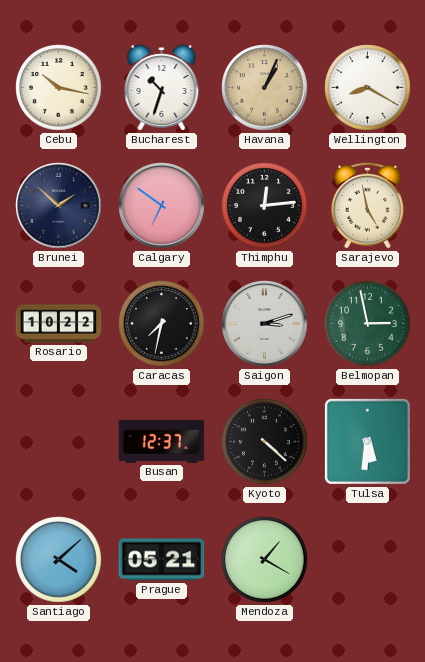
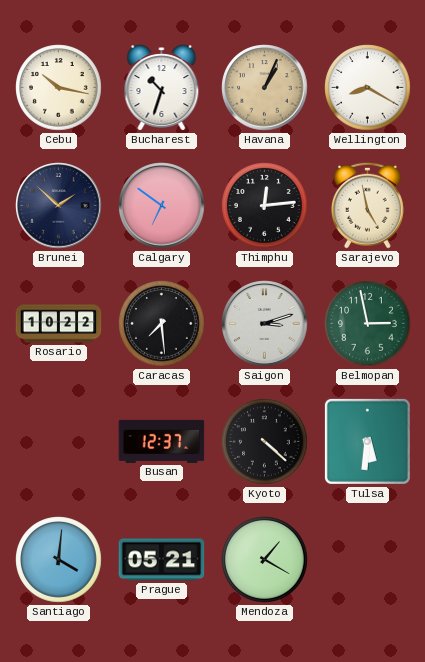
Caracas: 7:32 -> 7:29 (162, 324)
Santiago: 4:08 -> 4:01 (59, 560)
